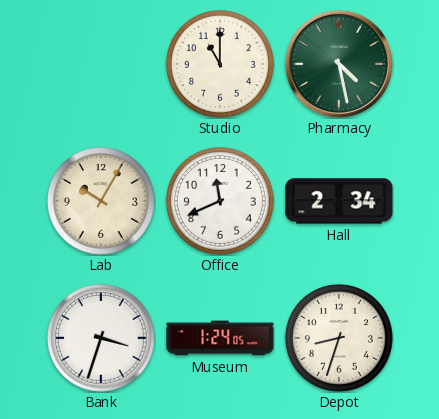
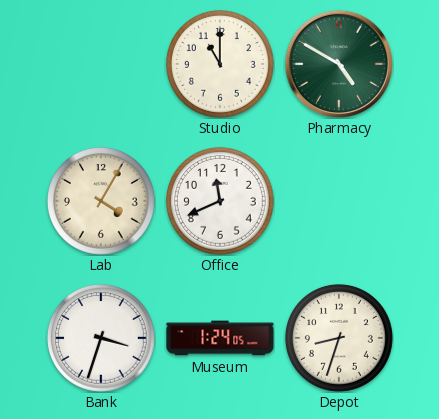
Pharmacy: 4:28 -> 4:50 (338, 63)
Lab: 10:05 -> 4:05 (101, 201)
Hall: 2:34 -> none (339, 201)
